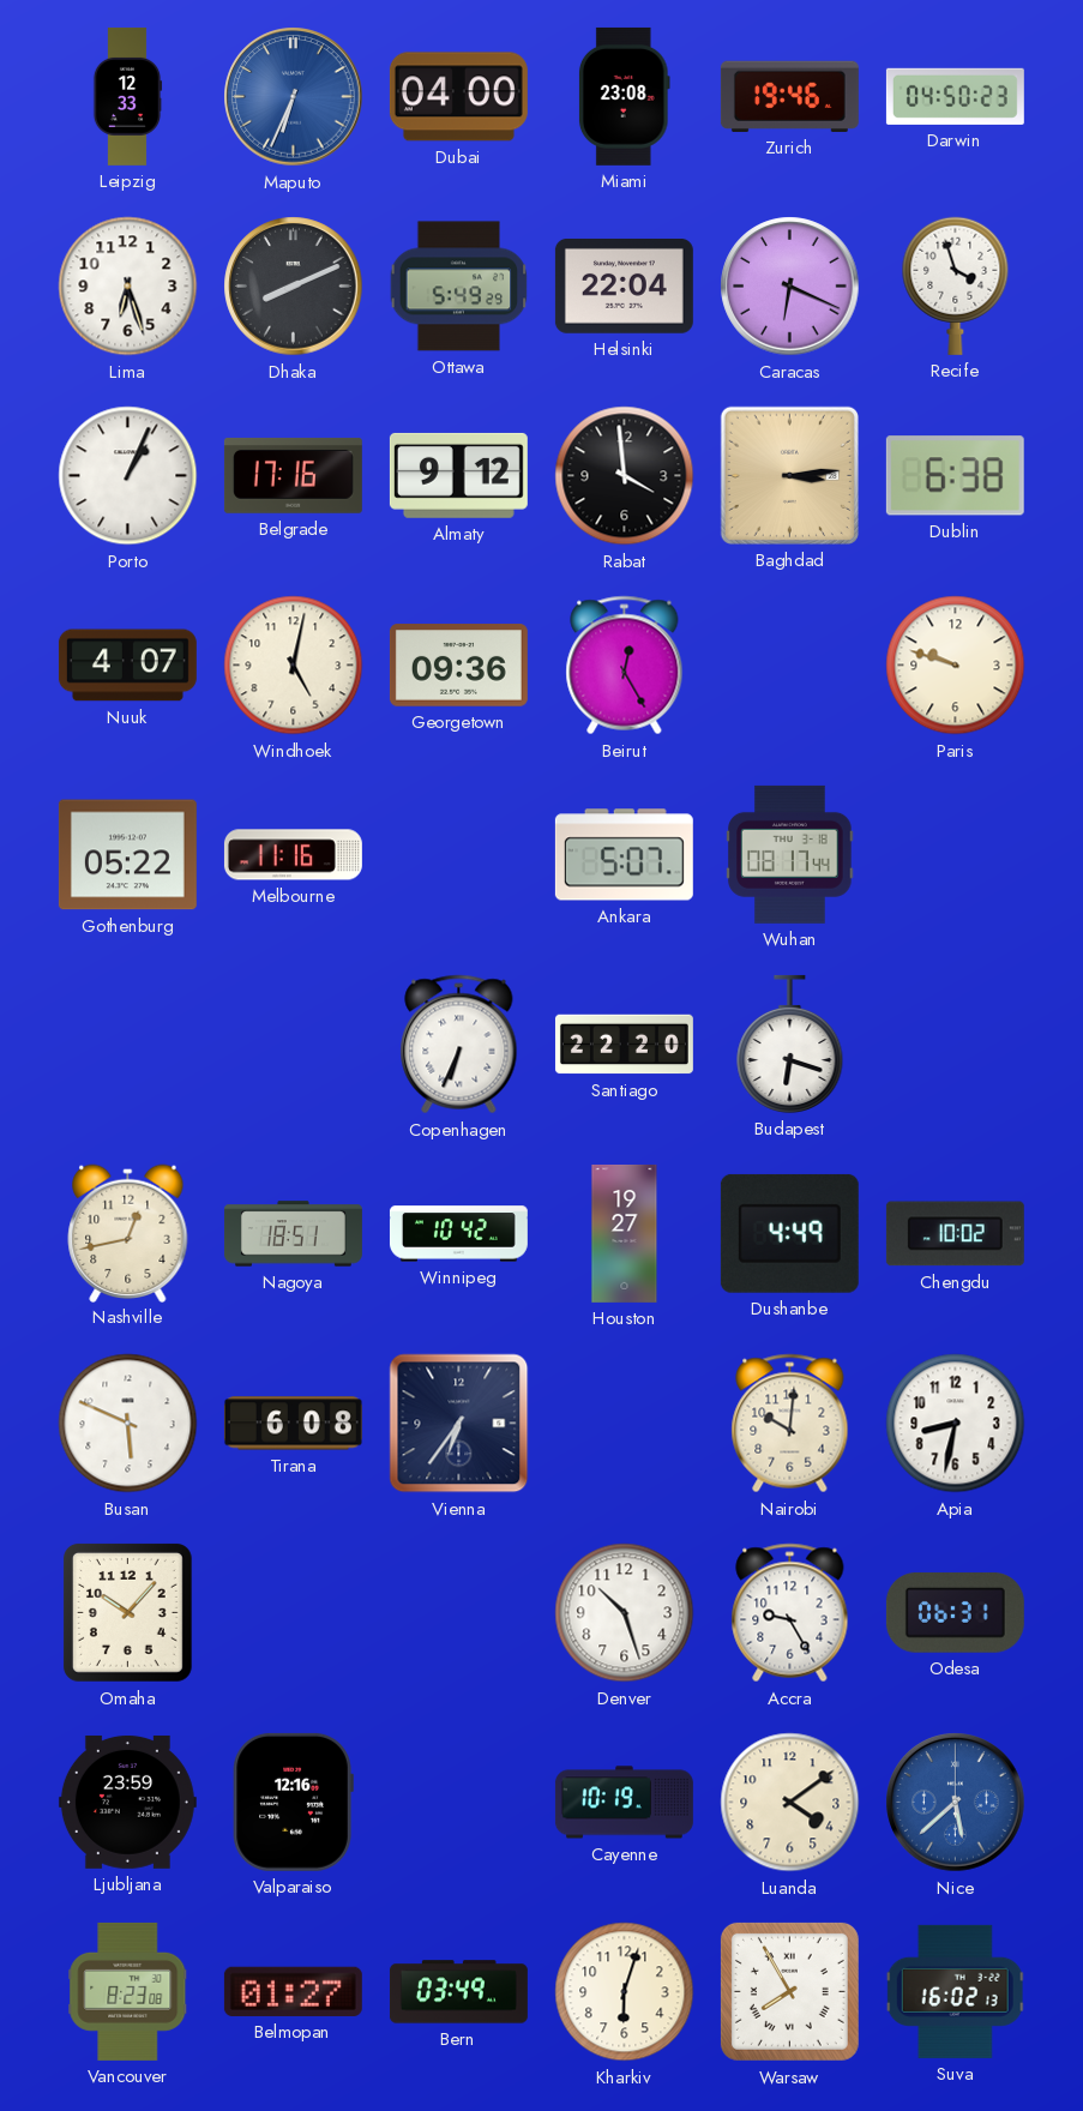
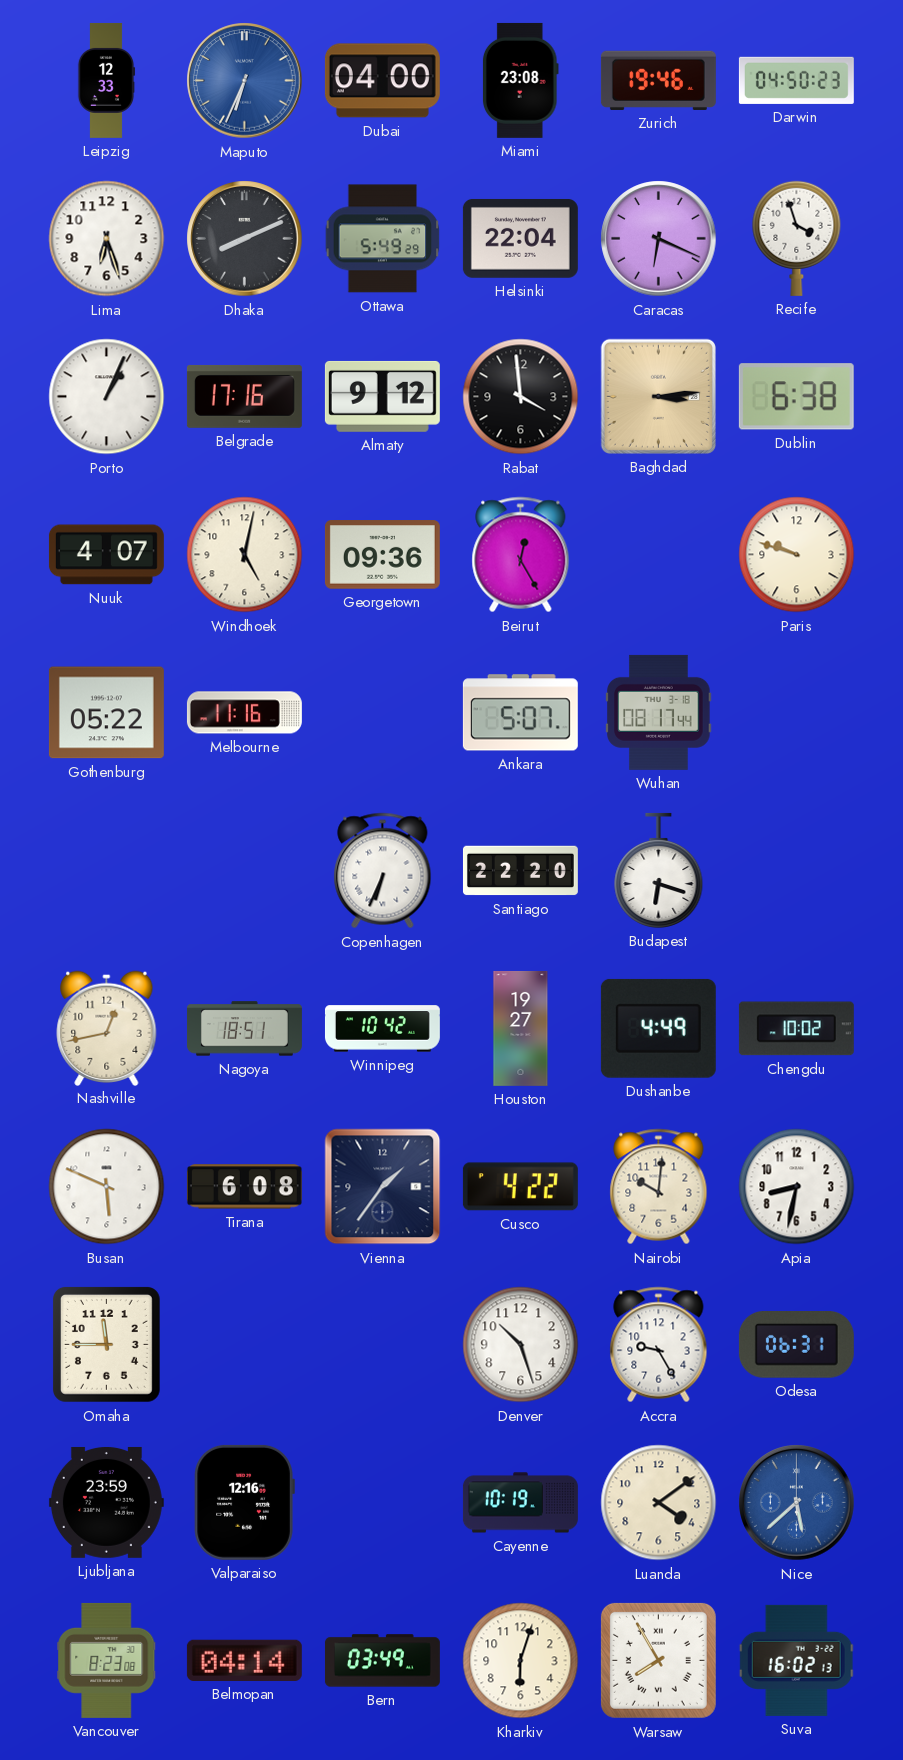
Vienna: 6:36 -> 1:36 (383, 1187)
Cusco: none -> 4:22 (520, 1187)
Omaha: 10:07 -> 11:45 (106, 1344)
Belmopan: 01:27 -> 04:14 (244, 1660)
